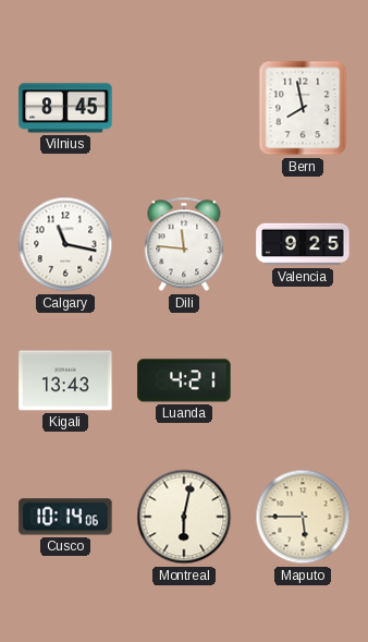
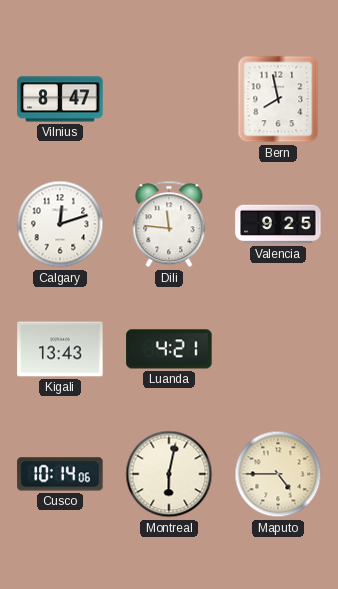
Vilnius: 8:45 -> 8:47 (60, 99)
Calgary: 11:17 -> 12:12 (60, 224)
Maputo: 5:45 -> 4:45 (278, 474)
